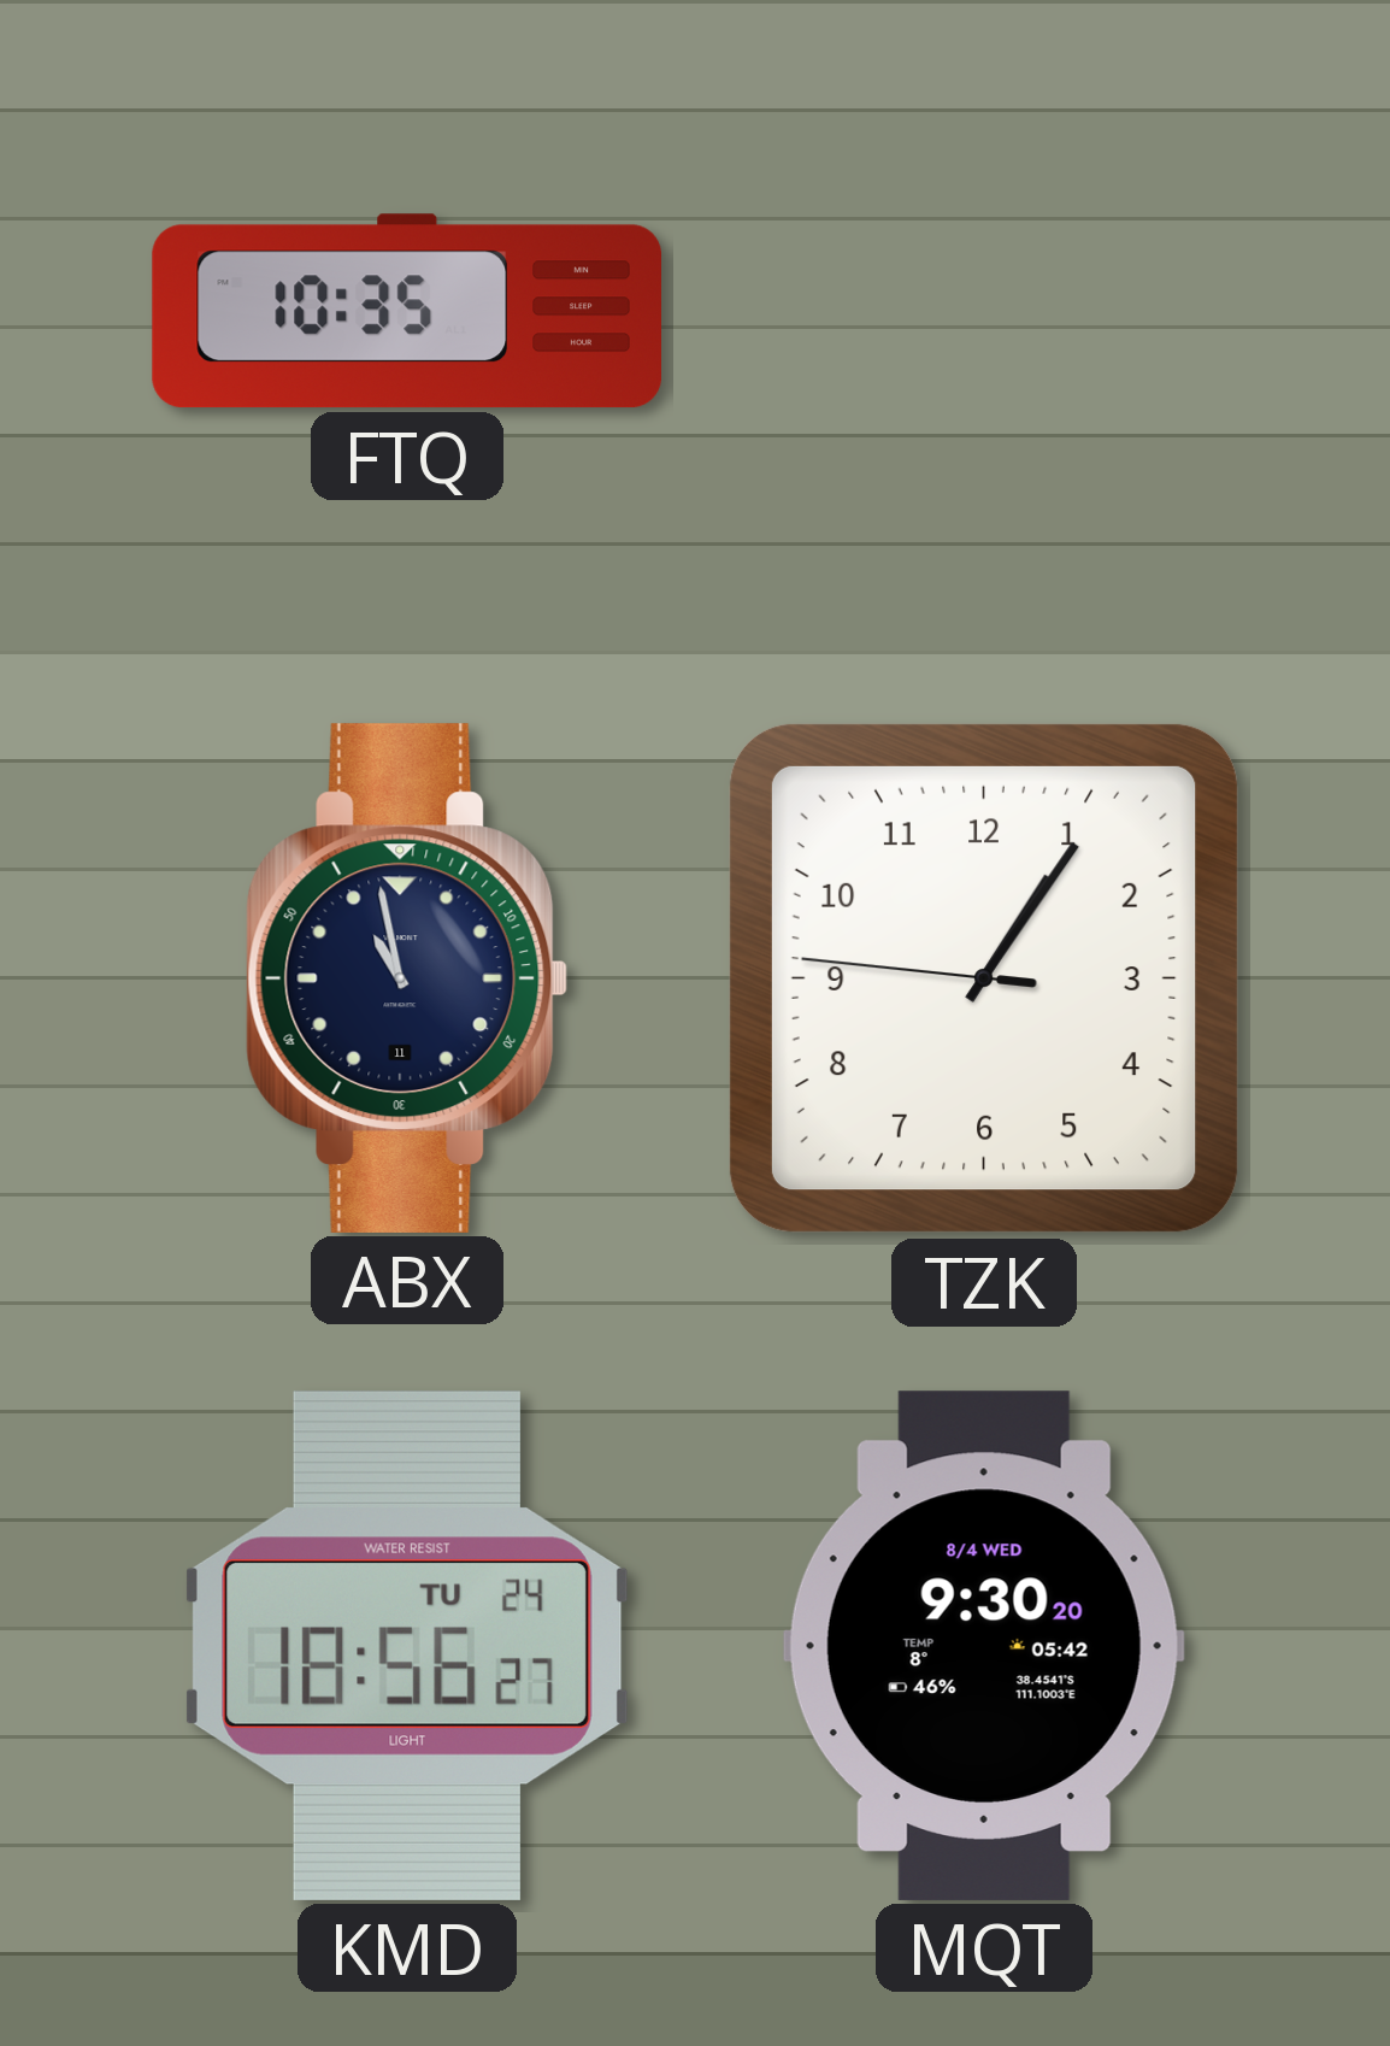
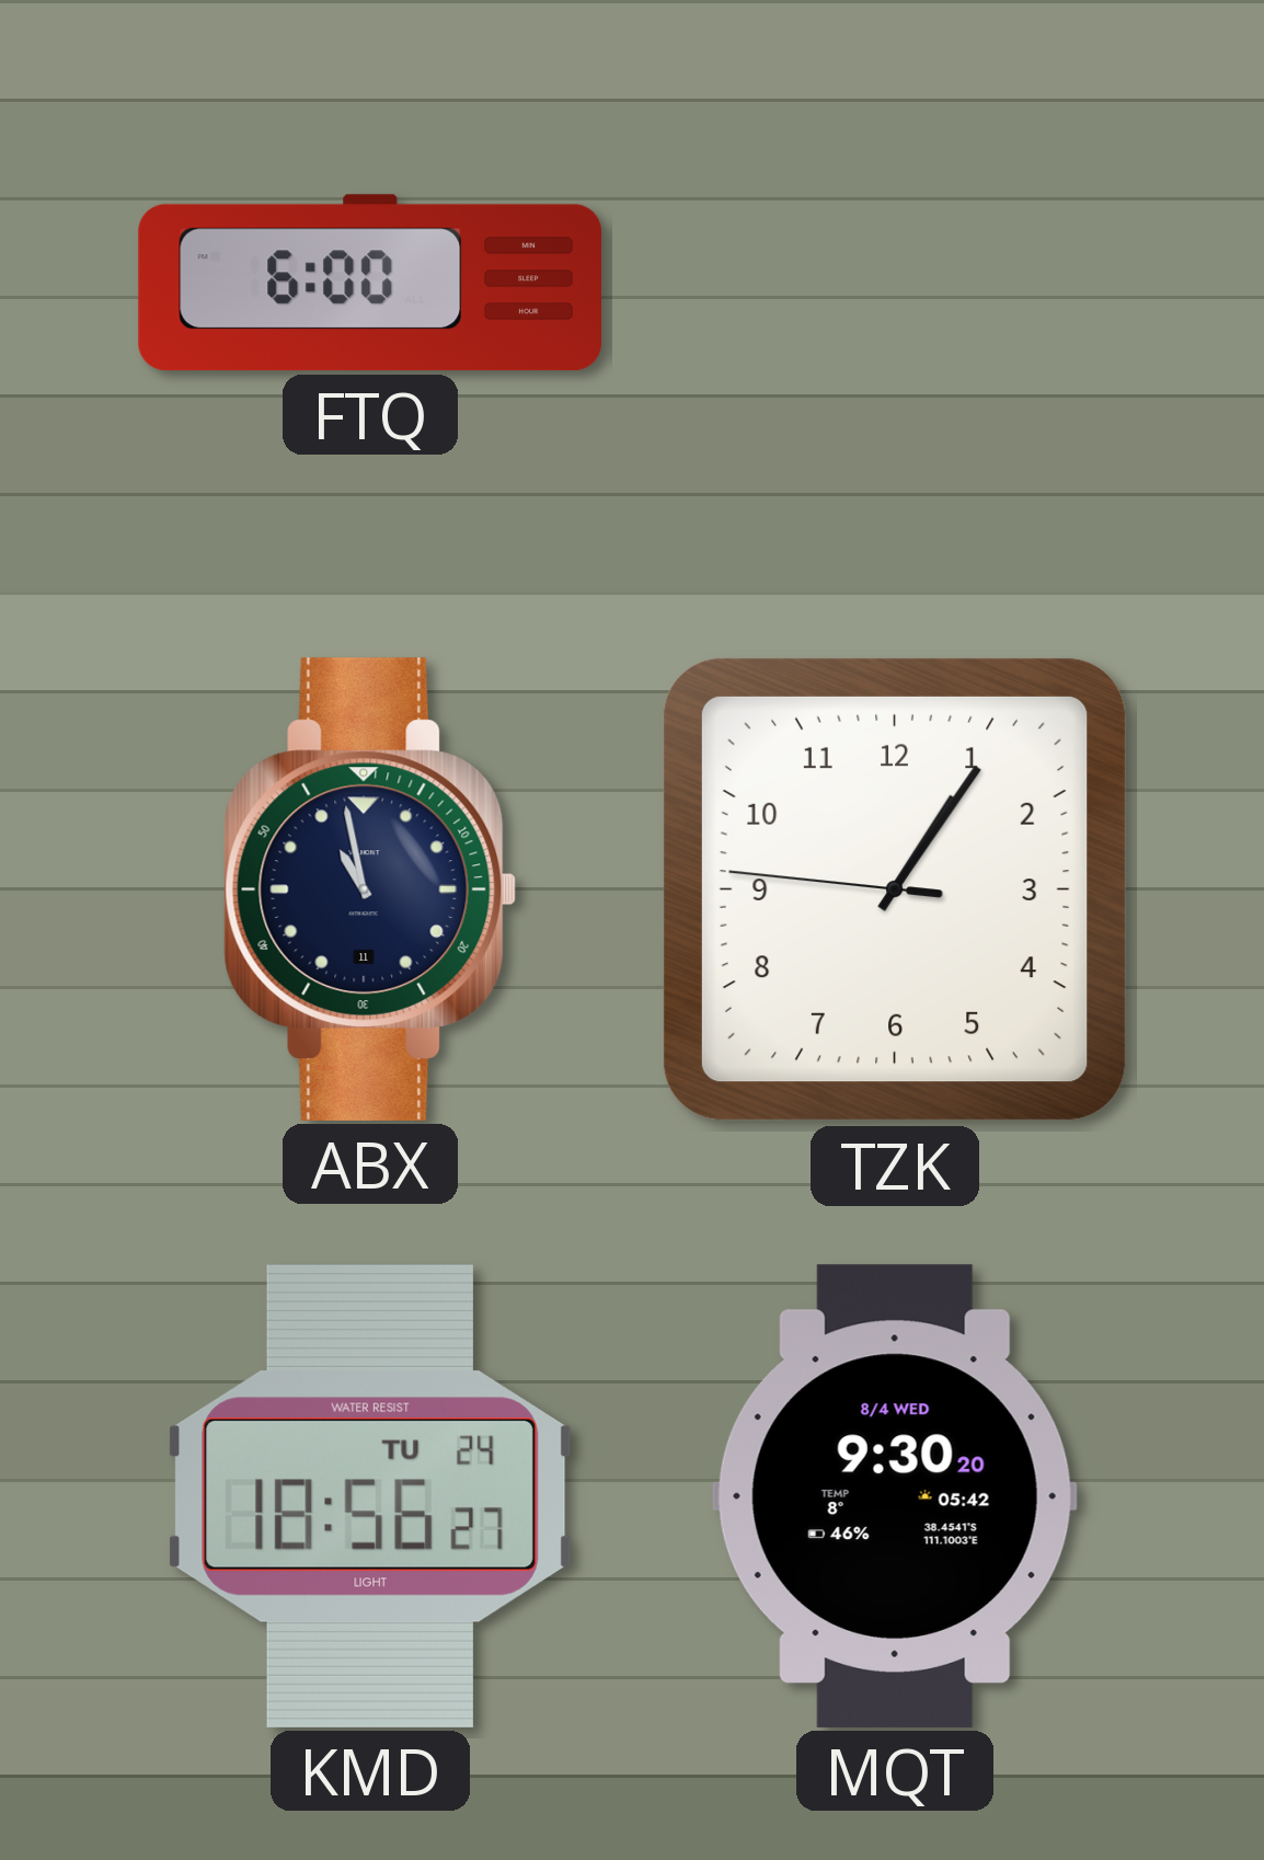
FTQ: 10:35 -> 6:00 (369, 283)
